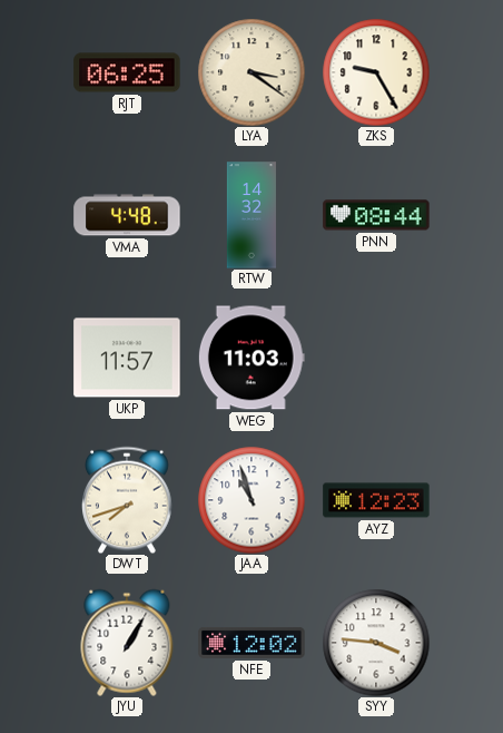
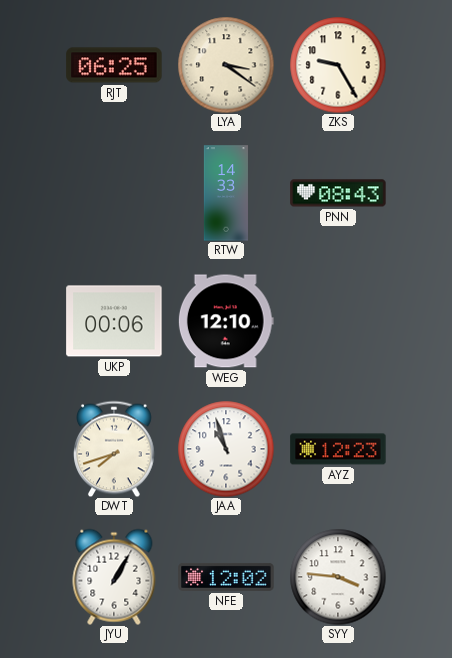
VMA: 4:48 -> none (127, 215)
RTW: 14:32 -> 14:33 (226, 193)
PNN: 08:44 -> 08:43 (338, 193)
UKP: 11:57 -> 00:06 (114, 321)
WEG: 11:03 -> 12:10 (226, 321)
